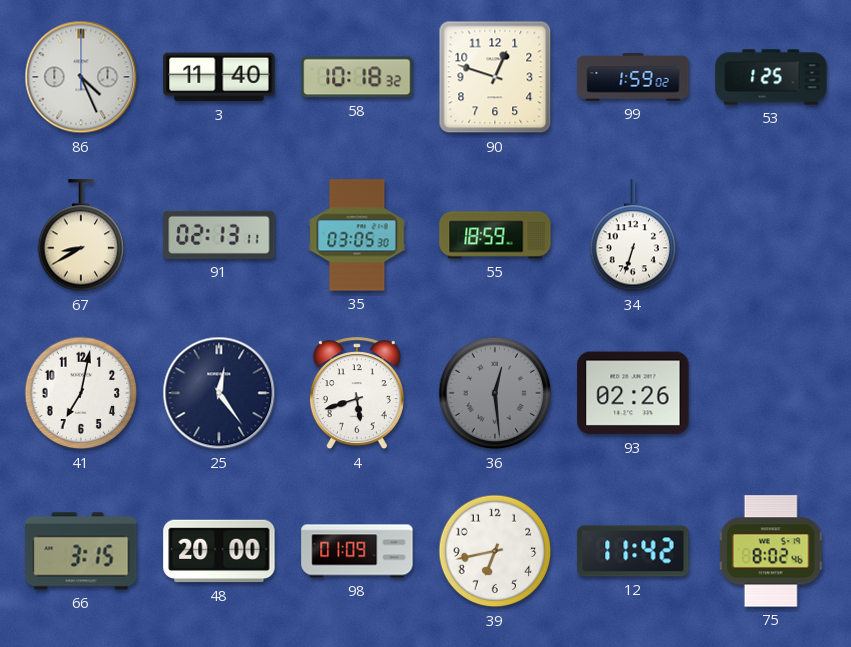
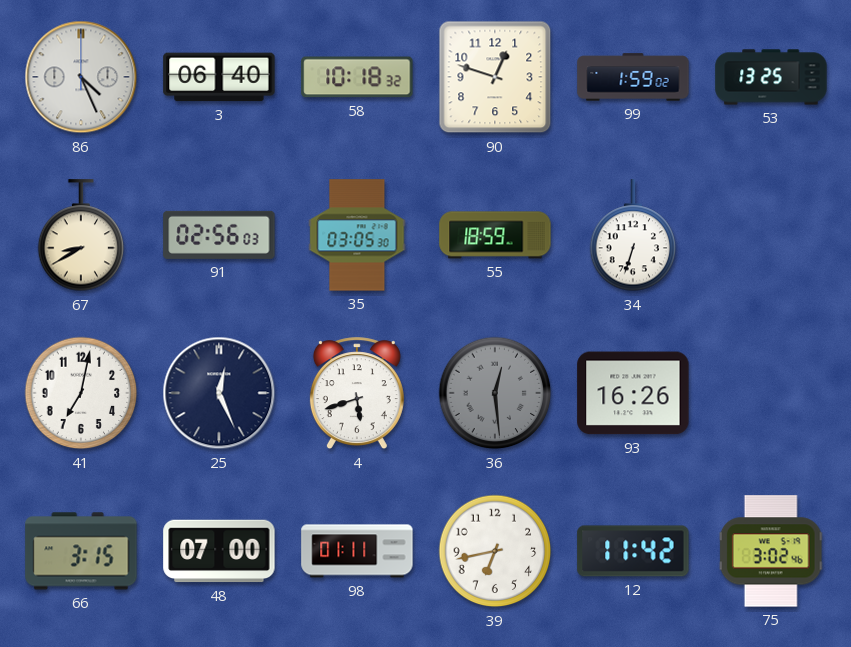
3: 11:40 -> 06:40 (219, 77)
53: 1:25 -> 13:25 (771, 77)
91: 02:13 -> 02:56 (219, 235)
25: 12:24 -> 12:26 (219, 393)
93: 02:26 -> 16:26 (633, 393)
48: 20:00 -> 07:00 (219, 551)
98: 01:09 -> 01:11 (357, 551)
75: 8:02 -> 3:02 (771, 551)
